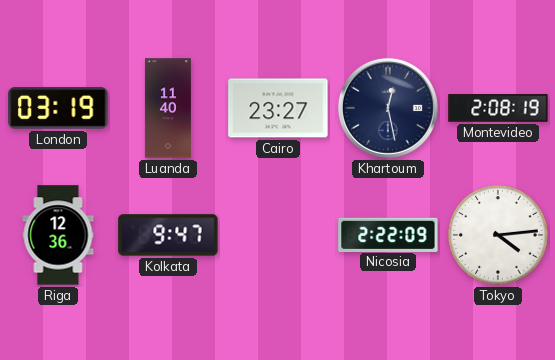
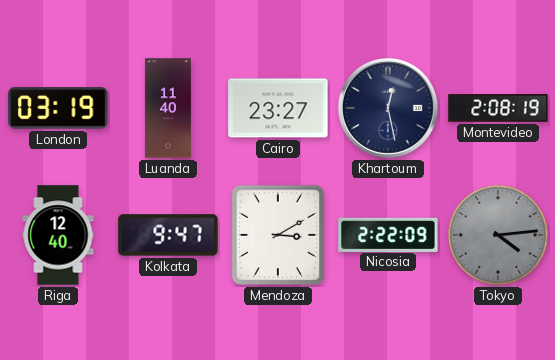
Riga: 12:36 -> 12:40 (58, 235)
Mendoza: none -> 3:10 (278, 235)
Tokyo dial: white -> grey (498, 235)
